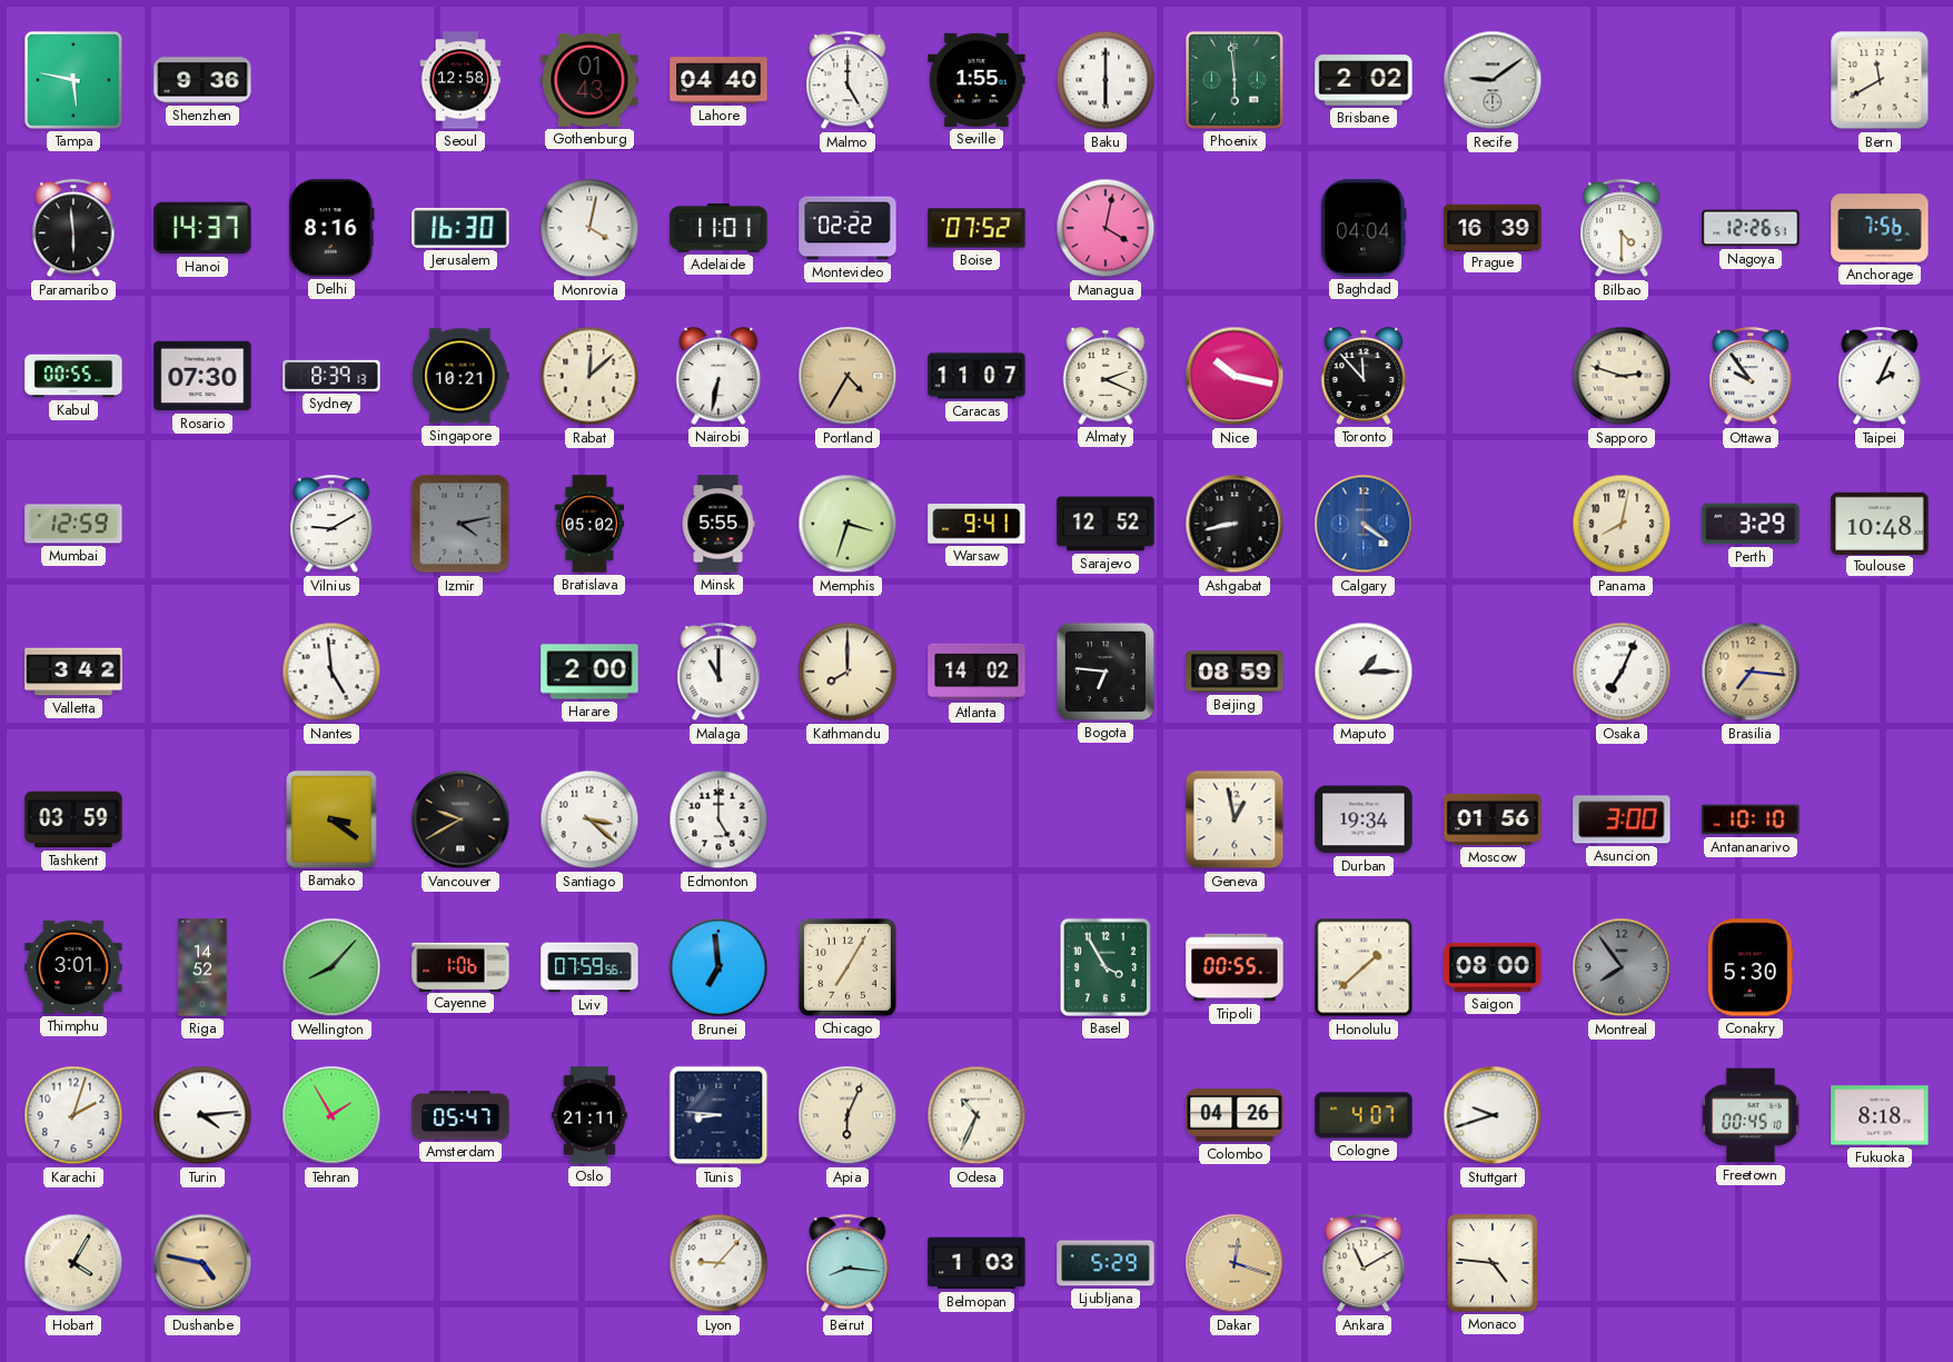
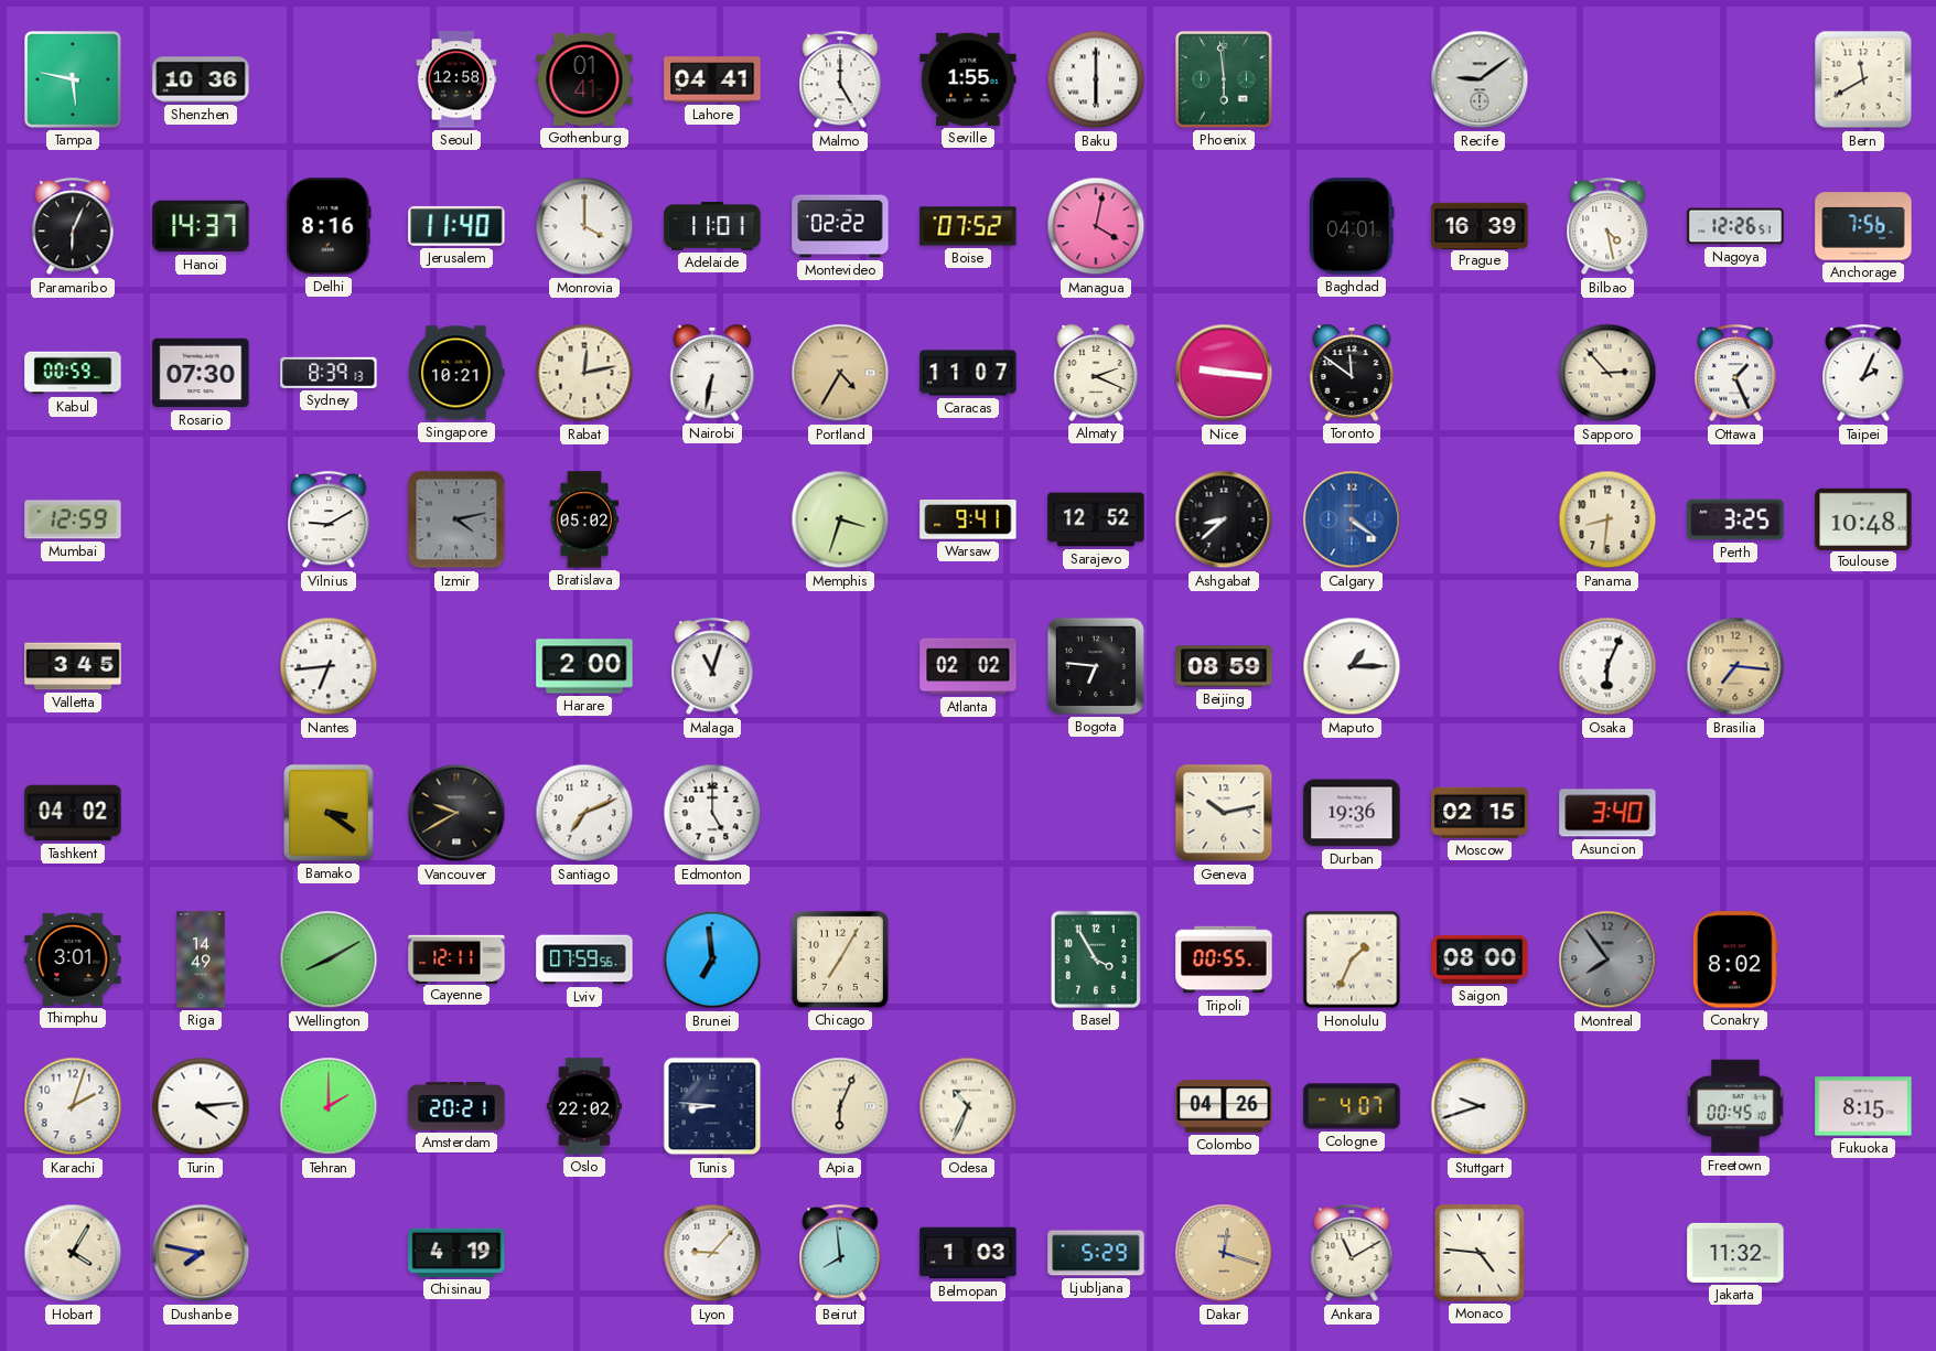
Shenzhen: 9:36 -> 10:36 (201, 79)
Gothenburg: 01:43 -> 01:41 (584, 79)
Lahore: 04:40 -> 04:41 (712, 79)
Brisbane: 2:02 -> none (1364, 80)
Paramaribo: 5:59 -> 6:04 (73, 227)
Jerusalem: 16:30 -> 11:40 (456, 226)
Monrovia: 4:02 -> 4:00 (584, 226)
Baghdad: 04:04 -> 04:01 (1352, 226)
Bilbao: 4:30 -> 4:28 (1607, 227)
Kabul: 00:55 -> 00:59 (73, 373)
Rabat: 12:08 -> 12:13 (584, 373)
Nice: 10:17 -> 9:16 (1224, 373)
Toronto: 11:53 -> 11:51 (1352, 373)
Sapporo: 2:48 -> 2:53 (1607, 373)
Ottawa: 9:54 -> 1:26 (1735, 374)
Minsk: 5:55 -> none (718, 524)
Ashgabat: 8:43 -> 8:38 (1224, 519)
Panama: 8:02 -> 8:31 (1607, 519)
Perth: 3:29 -> 3:25 (1735, 519)
Valletta: 3:42 -> 3:45 (73, 666)
Nantes: 4:59 -> 6:44 (329, 666)
Malaga: 11:00 -> 11:03 (712, 667)
Kathmandu: 8:00 -> none (847, 672)
Atlanta: 14:02 -> 02:02 (968, 666)
Osaka: 7:04 -> 6:04 (1607, 666)
Tashkent: 03:59 -> 04:02 (73, 813)
Santiago: 3:22 -> 7:11 (584, 813)
Geneva: 12:58 -> 10:13 (1224, 813)
Durban: 19:34 -> 19:36 (1352, 813)
Moscow: 01:56 -> 02:15 (1480, 813)
Asuncion: 3:00 -> 3:40 (1607, 813)
Antananarivo: 10:10 -> none (1751, 819)
Riga: 14:52 -> 14:49 (201, 959)
Wellington: 8:07 -> 8:10 (329, 959)
Cayenne: 1:06 -> 12:11 (456, 958)
Honolulu: 1:38 -> 1:34 (1352, 959)
Conakry: 5:30 -> 8:02 (1735, 959)
Tehran: 1:55 -> 2:00 (329, 1106)
Amsterdam: 05:47 -> 20:21 (456, 1106)
Oslo: 21:11 -> 22:02 (584, 1106)
Fukuoka: 8:18 -> 8:15 (1863, 1106)
Dushanbe: 4:47 -> 7:47 (201, 1253)
Chisinau: none -> 4:19 (456, 1253)
Beirut: 8:16 -> 7:59 (840, 1254)
Jakarta: none -> 11:32 (1735, 1253)
